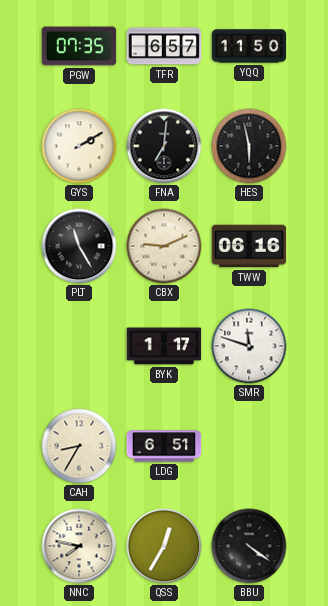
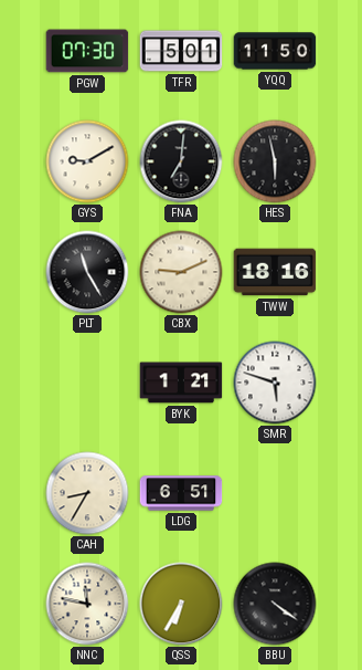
PGW: 07:35 -> 07:30 (87, 51)
TFR: 6:57 -> 5:01 (181, 51)
GYS: 2:10 -> 9:10 (87, 161)
TWW: 06:16 -> 18:16 (275, 272)
BYK: 1:17 -> 1:21 (181, 383)
SMR: 11:48 -> 5:48 (275, 383)
NNC: 7:47 -> 11:47 (87, 604)
QSS: 12:35 -> 6:35 (181, 604)
